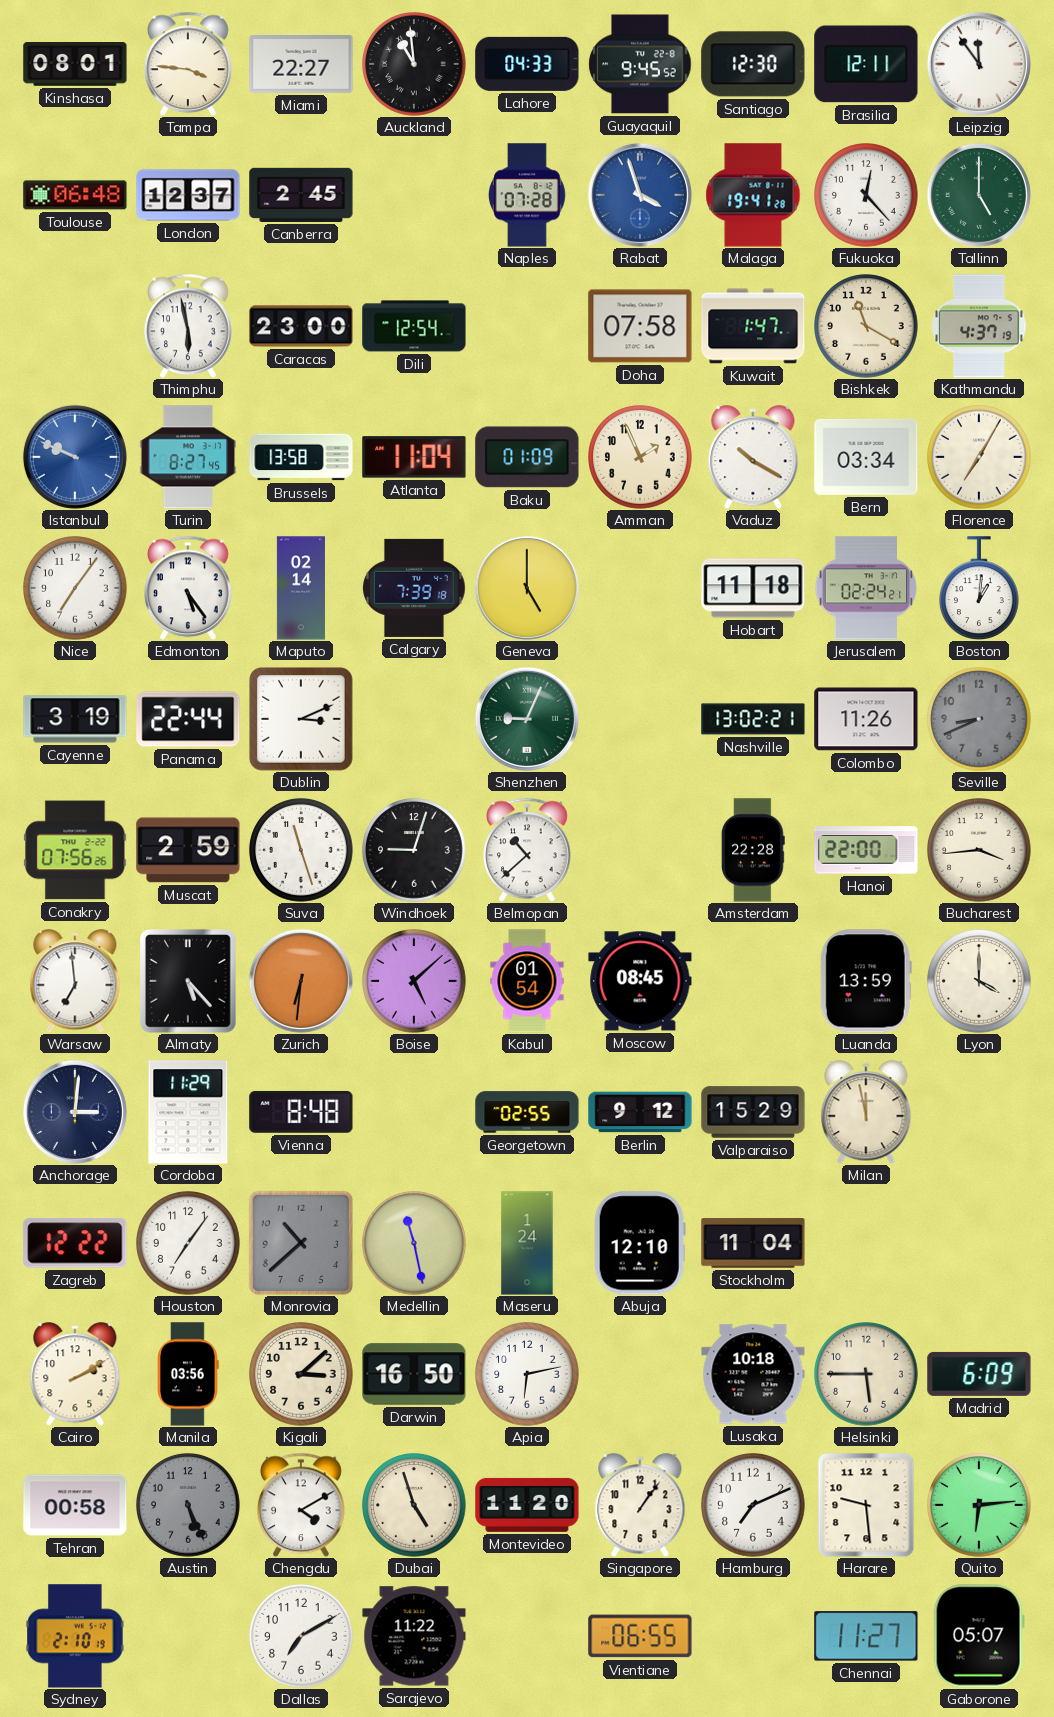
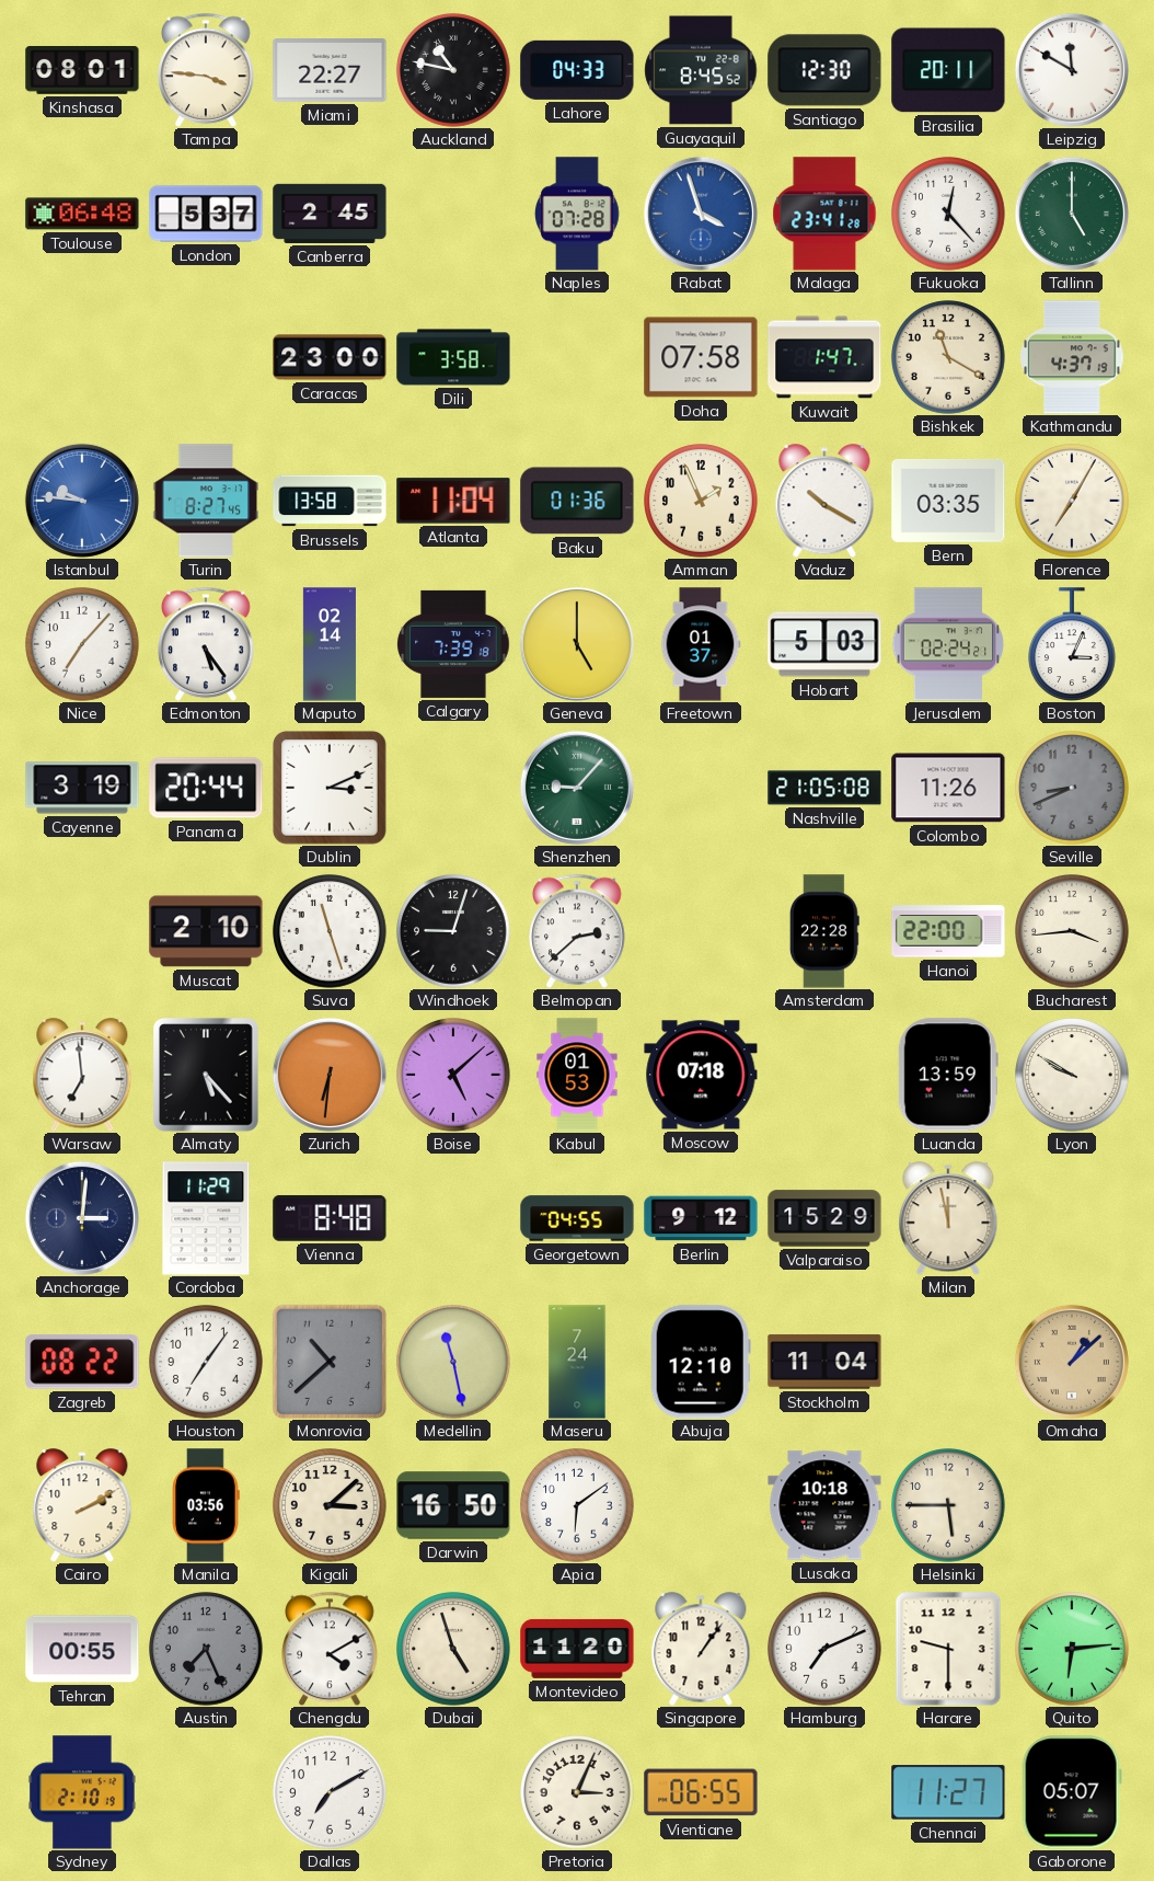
Auckland: 10:59 -> 10:47 (453, 70)
Guayaquil: 9:45 -> 8:45 (701, 70)
Brasilia: 12:11 -> 20:11 (948, 70)
Leipzig: 11:54 -> 11:50 (1072, 70)
London: 12:37 -> 5:37 (206, 214)
Malaga: 19:41 -> 23:41 (824, 214)
Thimphu: 5:58 -> none (188, 326)
Dili: 12:54 -> 3:58 (453, 357)
Istanbul: 9:49 -> 9:46 (82, 501)
Baku: 01:09 -> 01:36 (577, 501)
Bern: 03:34 -> 03:35 (948, 502)
Nice: 7:06 -> 7:07 (82, 644)
Freetown: none -> 01:37 (701, 644)
Hobart: 11:18 -> 5:03 (824, 644)
Boston: 1:01 -> 3:04 (1073, 644)
Panama: 22:44 -> 20:44 (206, 788)
Shenzhen: 9:04 -> 9:07 (577, 788)
Nashville: 13:02 -> 21:05 (824, 788)
Conakry: 07:56 -> none (75, 850)
Muscat: 2:59 -> 2:10 (206, 931)
Belmopan: 10:38 -> 2:38 (577, 931)
Kabul: 01:54 -> 01:53 (577, 1075)
Moscow: 08:45 -> 07:18 (701, 1075)
Lyon: 4:00 -> 9:50 (1072, 1075)
Georgetown: 02:55 -> 04:55 (577, 1218)
Zagreb: 12:22 -> 08:22 (82, 1362)
Maseru: 1:24 -> 7:24 (577, 1362)
Omaha: none -> 1:08 (1072, 1362)
Apia: 6:13 -> 6:09 (577, 1505)
Madrid: 6:09 -> none (979, 1374)
Tehran: 00:58 -> 00:55 (82, 1649)
Austin: 5:26 -> 7:26 (206, 1649)
Harare: 9:29 -> 9:30 (948, 1649)
Sarajevo: 11:22 -> none (414, 1636)
Pretoria: none -> 3:04 (577, 1792)
